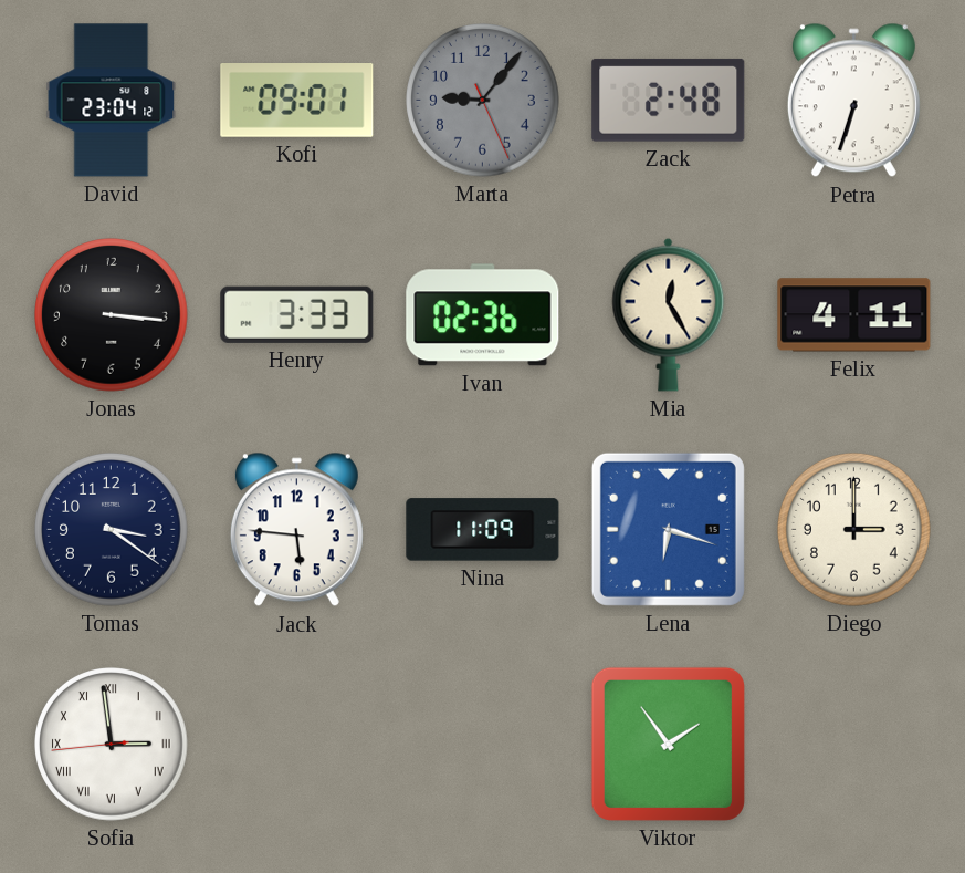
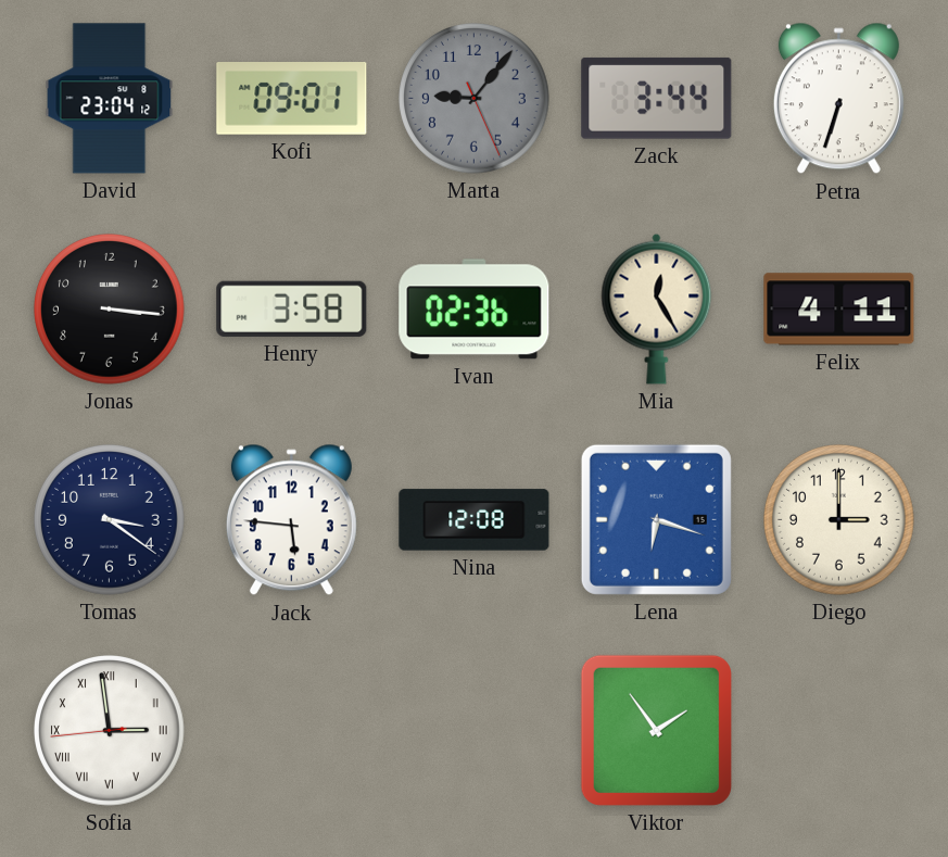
Zack: 2:48 -> 3:44 (657, 98)
Henry: 3:33 -> 3:58 (292, 308)
Nina: 11:09 -> 12:08 (475, 520)
